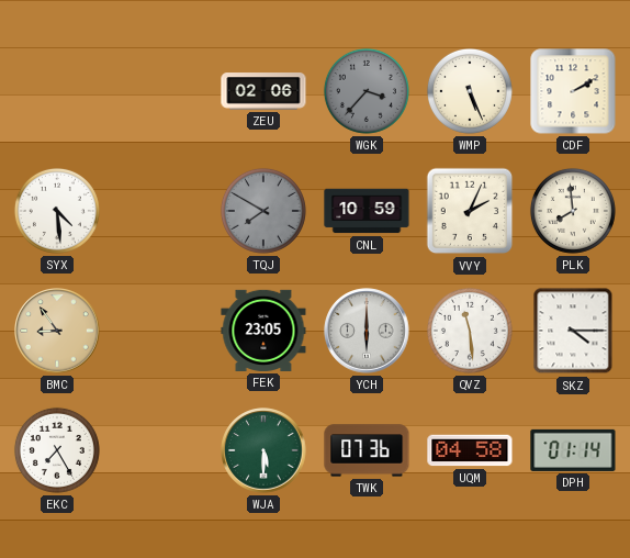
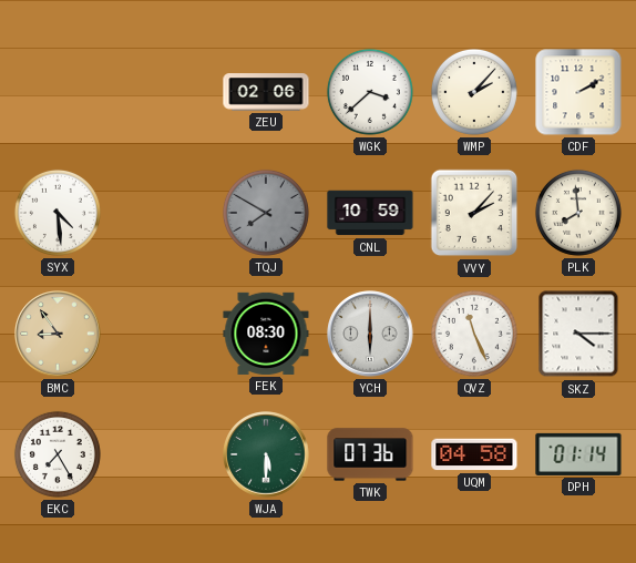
WGK: 3:37 -> 3:38 (370, 92)
WGK dial: grey -> white (370, 92)
WMP: 5:26 -> 2:07 (474, 92)
VVY: 2:04 -> 2:07 (474, 213)
FEK: 23:05 -> 08:30 (266, 334)
QVZ: 11:29 -> 11:26 (474, 334)
